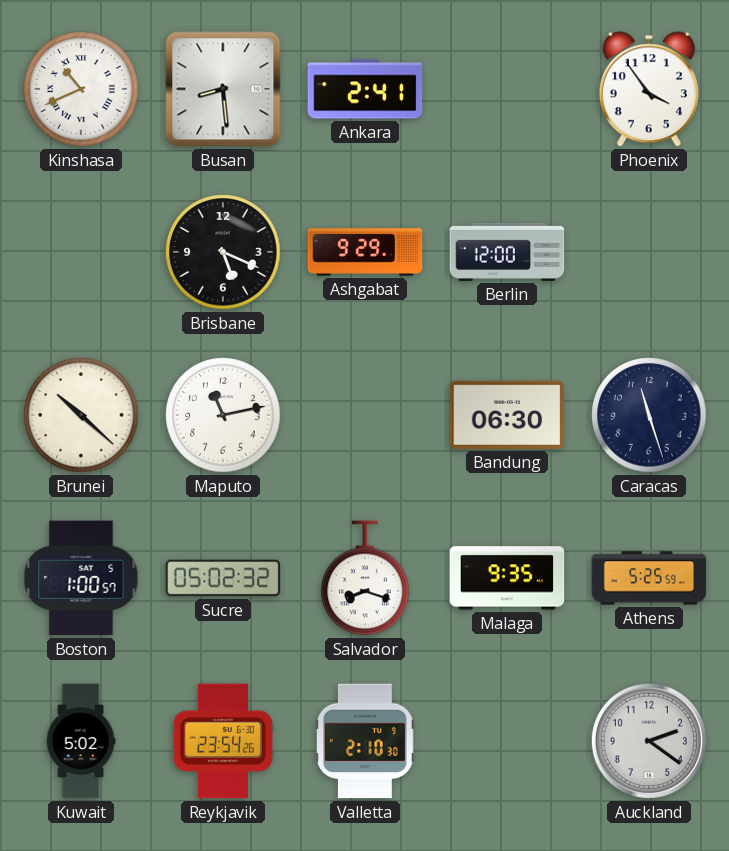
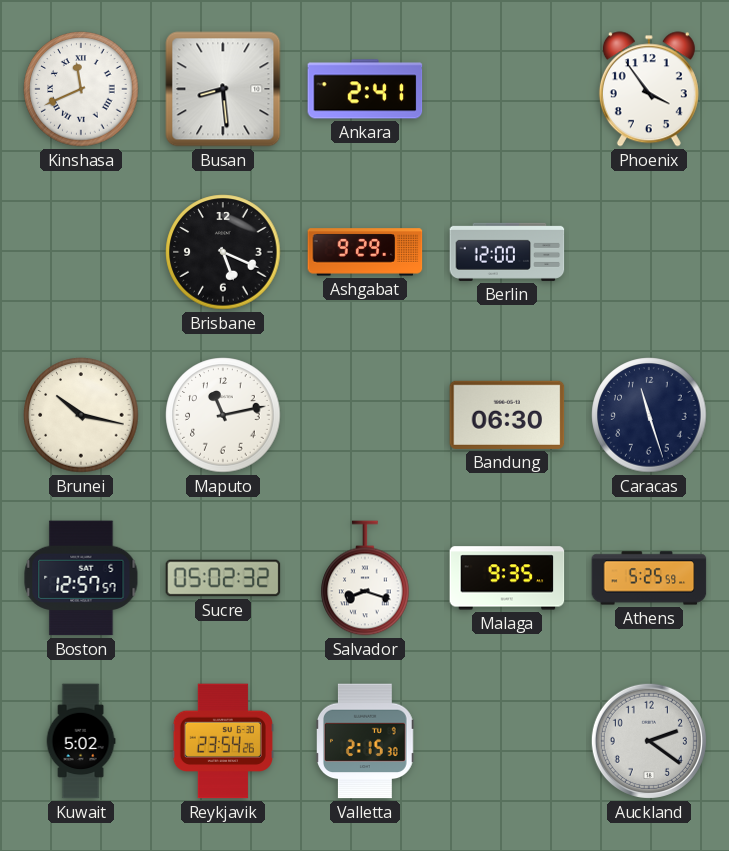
Kinshasa: 10:41 -> 11:41 (81, 89)
Brunei: 10:22 -> 10:17 (81, 415)
Boston: 1:00 -> 12:57 (81, 578)
Valletta: 2:10 -> 2:15 (366, 741)
